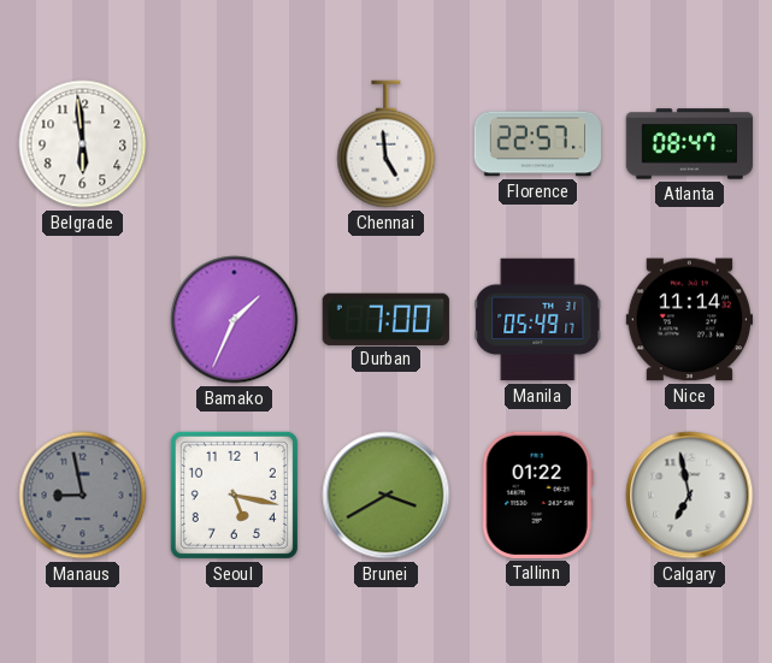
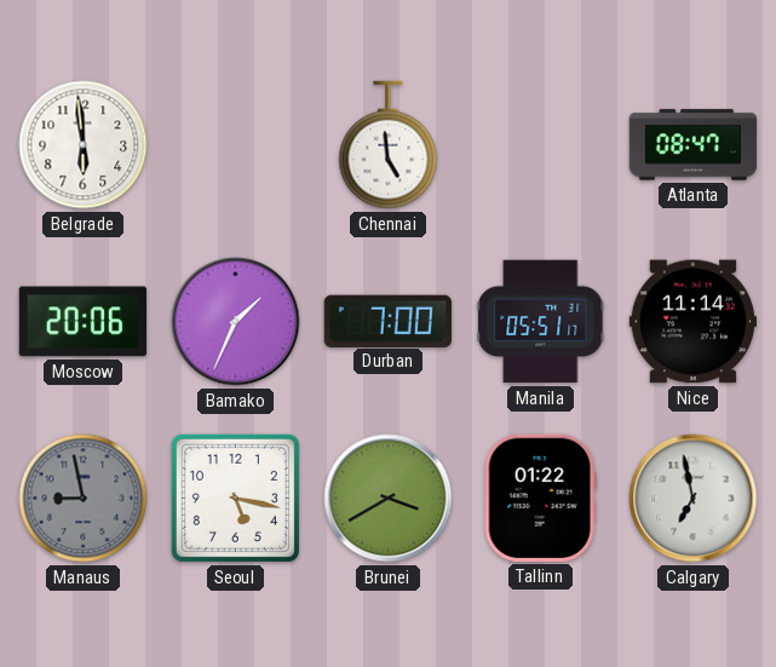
Florence: 22:57 -> none (537, 144)
Moscow: none -> 20:06 (82, 322)
Manila: 05:49 -> 05:51 (541, 322)
